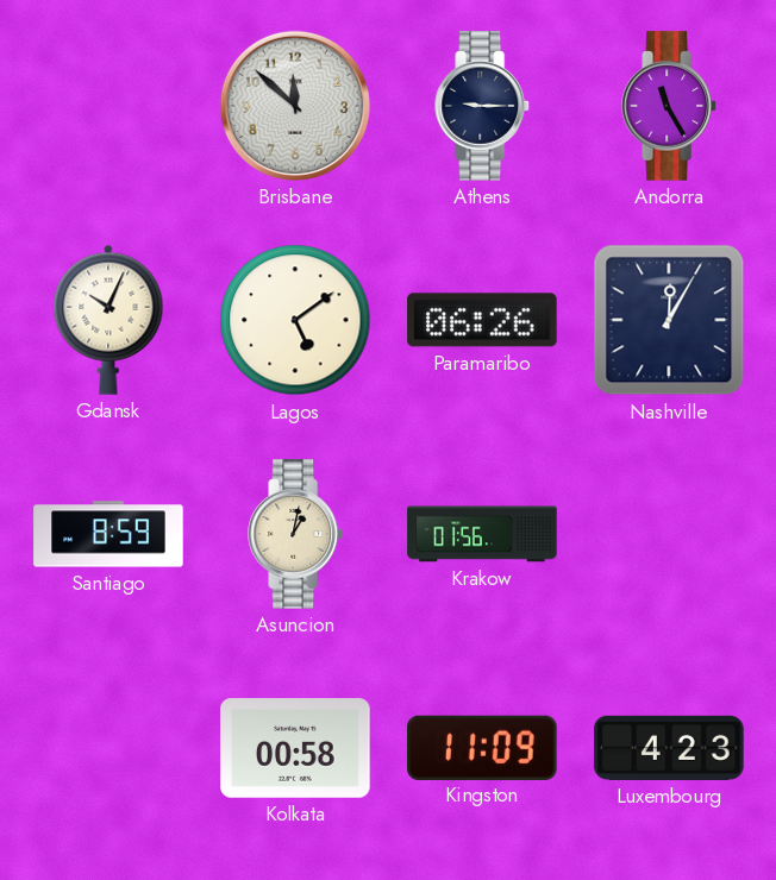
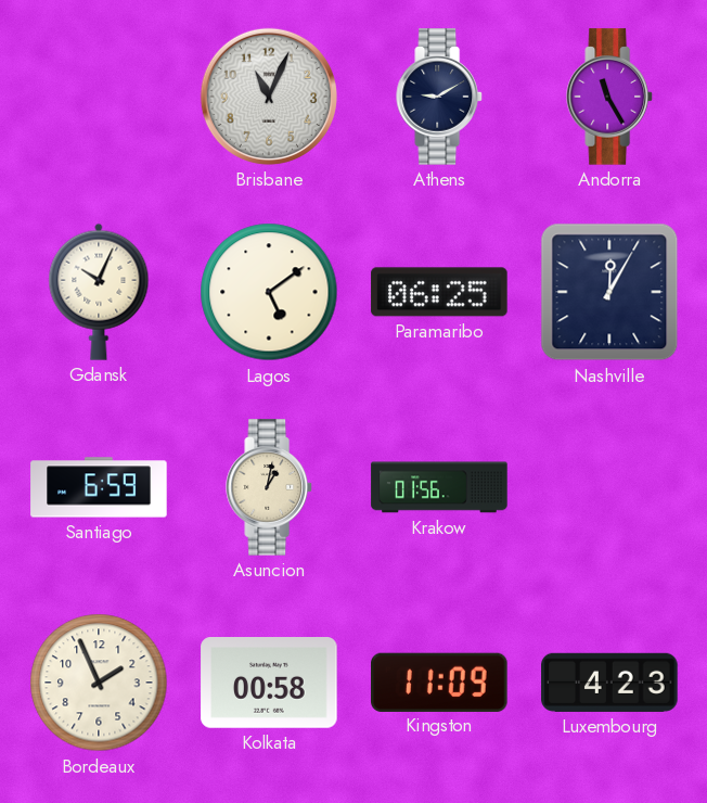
Brisbane: 11:52 -> 11:04 (269, 97)
Athens: 9:15 -> 9:10 (440, 97)
Paramaribo: 06:26 -> 06:25 (439, 292)
Santiago: 8:59 -> 6:59 (99, 487)
Bordeaux: none -> 1:56 (99, 683)
